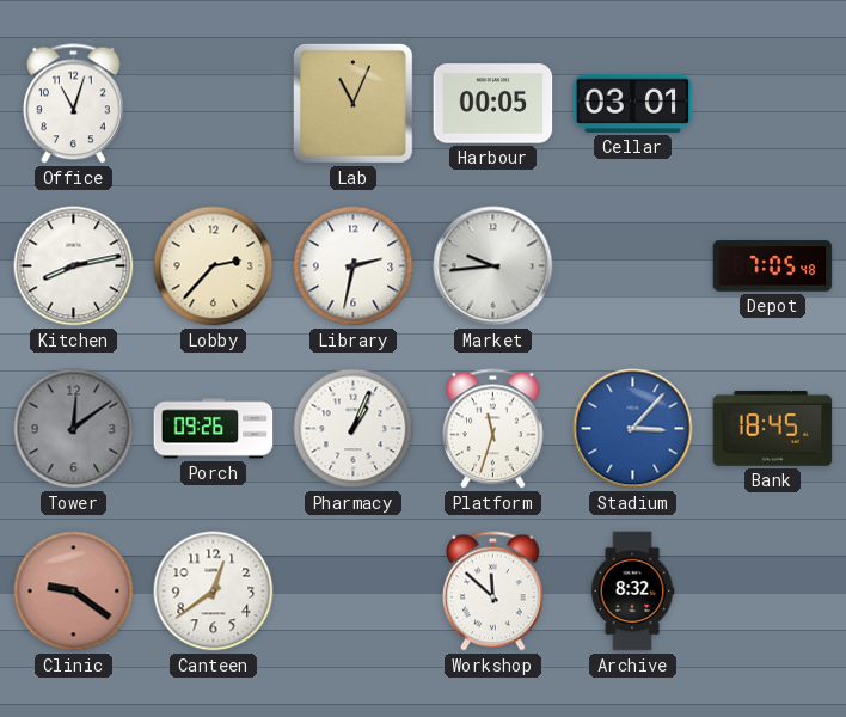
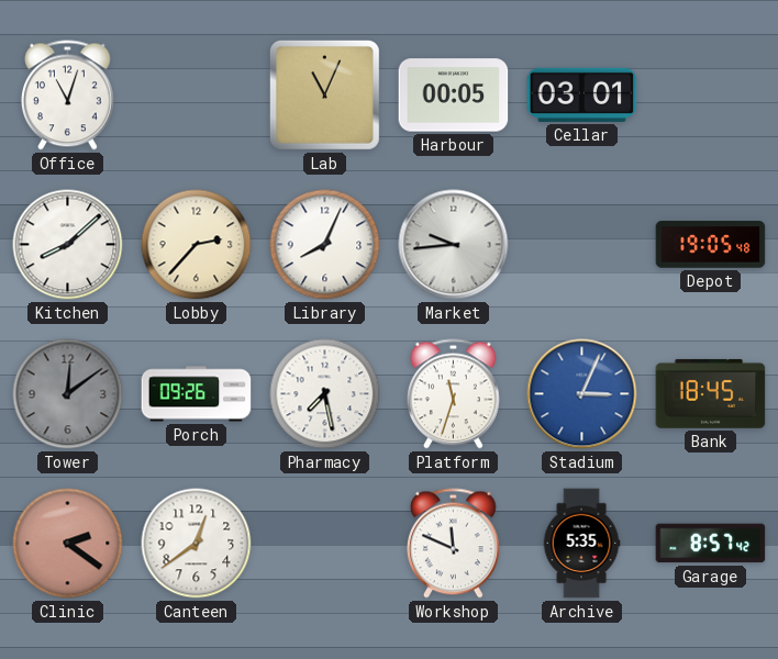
Kitchen: 8:13 -> 8:08 (68, 245)
Library: 2:32 -> 8:04 (325, 245)
Depot: 7:05 -> 19:05 (711, 245)
Pharmacy: 1:04 -> 7:28 (325, 394)
Stadium: 3:07 -> 3:04 (582, 394)
Clinic: 9:21 -> 2:21 (68, 544)
Workshop: 11:52 -> 11:49 (453, 544)
Archive: 8:32 -> 5:35 (581, 544)
Garage: none -> 8:57 (711, 544)
